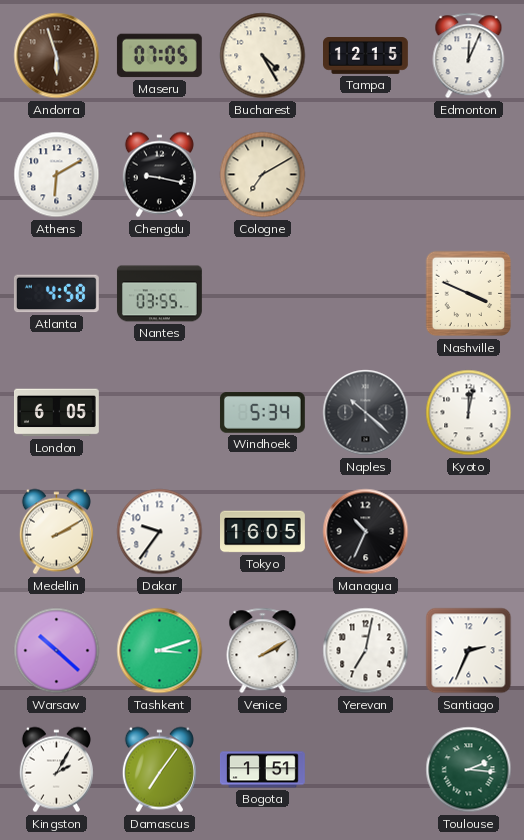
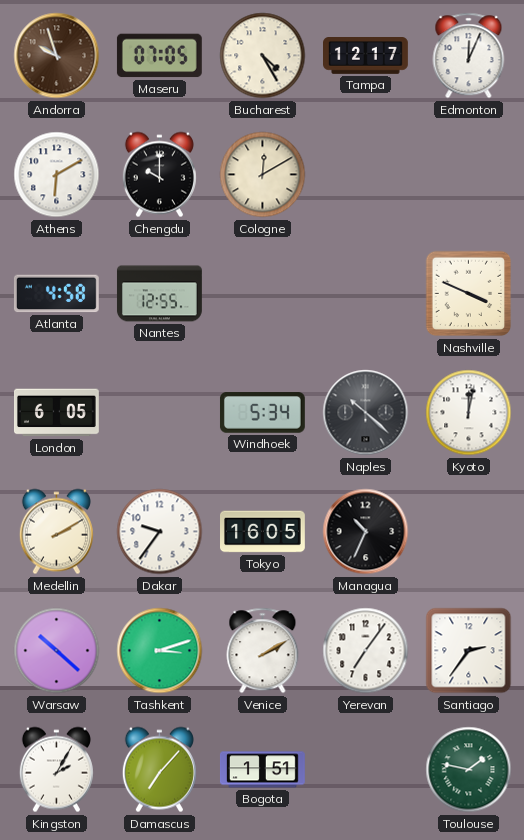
Andorra: 5:57 -> 9:57 (57, 56)
Tampa: 12:15 -> 12:17 (366, 56)
Chengdu: 9:17 -> 10:00 (159, 175)
Cologne: 7:10 -> 12:10 (263, 175)
Nantes: 03:55 -> 12:55 (160, 294)
Yerevan: 7:02 -> 7:06 (366, 651)
Santiago: 2:34 -> 2:36 (469, 651)
Damascus: 7:06 -> 7:07 (159, 770)
Toulouse: 2:16 -> 1:47 (469, 770)
